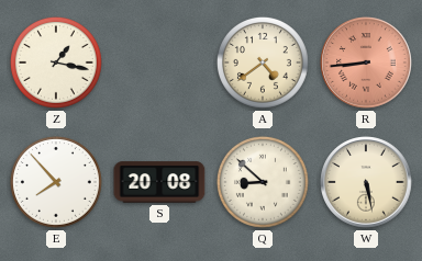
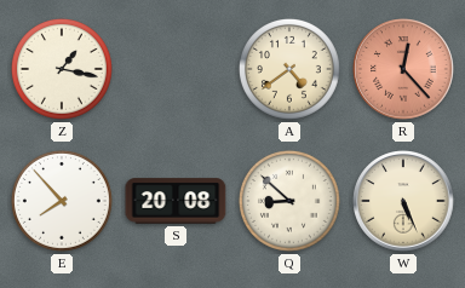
R: 8:44 -> 12:23 (403, 69)
W: 5:28 -> 5:26 (403, 201)
